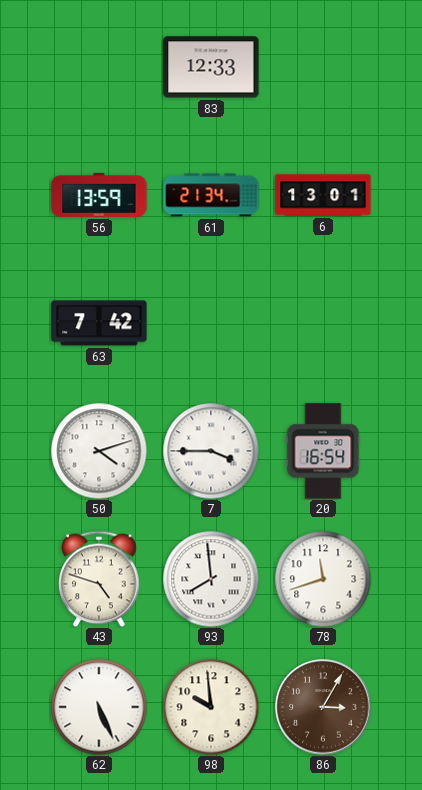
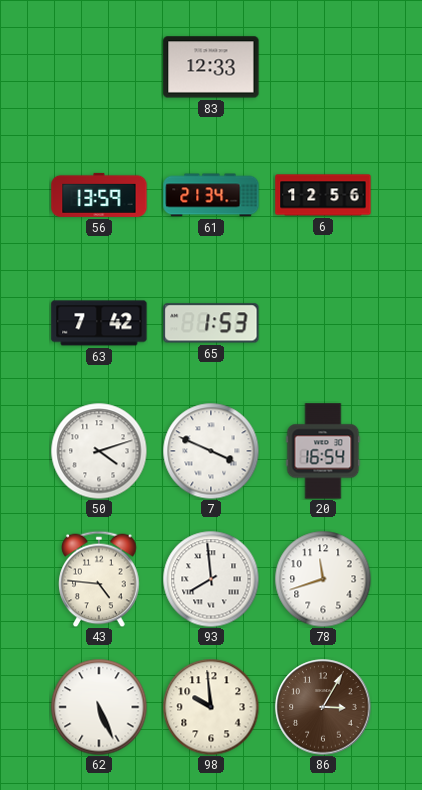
6: 13:01 -> 12:56 (323, 195)
65: none -> 1:53 (211, 323)
7: 3:45 -> 3:49 (211, 451)
43: 4:48 -> 4:46 (99, 579)
